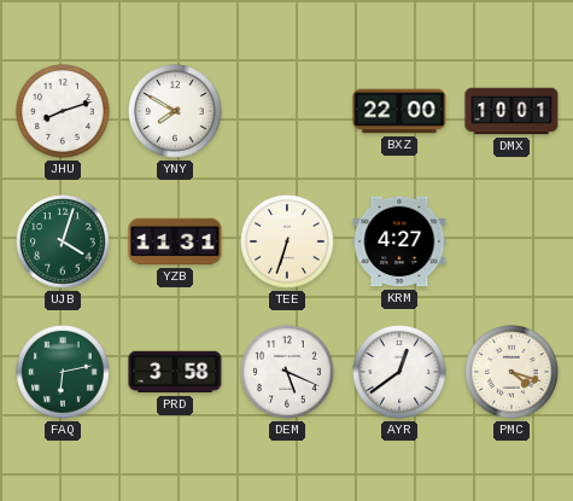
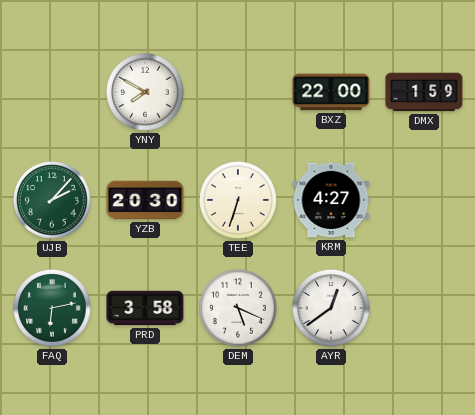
JHU: 8:12 -> none (63, 111)
DMX: 10:01 -> 1:59 (424, 92)
UJB: 4:03 -> 2:07 (52, 200)
YZB: 11:31 -> 20:30 (145, 200)
PMC: 4:18 -> none (511, 372)
